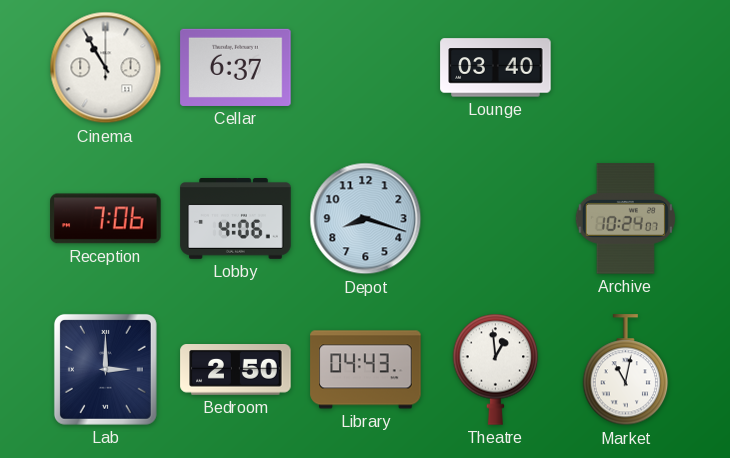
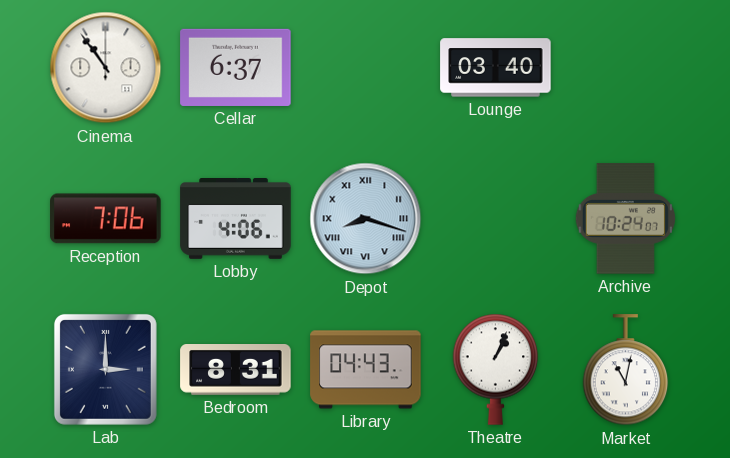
Cinema: 10:55 -> 10:54 (106, 68)
Depot numerals: Arabic -> Roman (366, 219)
Bedroom: 2:50 -> 8:31 (236, 370)
Theatre: 12:59 -> 1:04 (496, 369)
